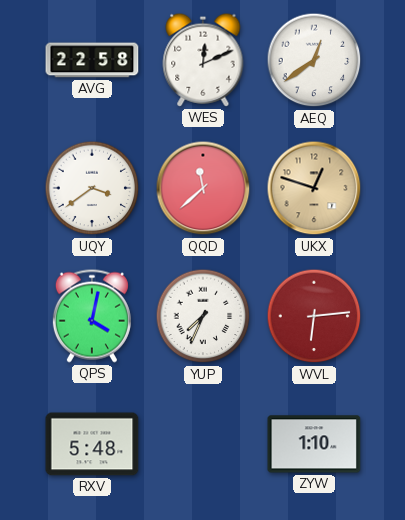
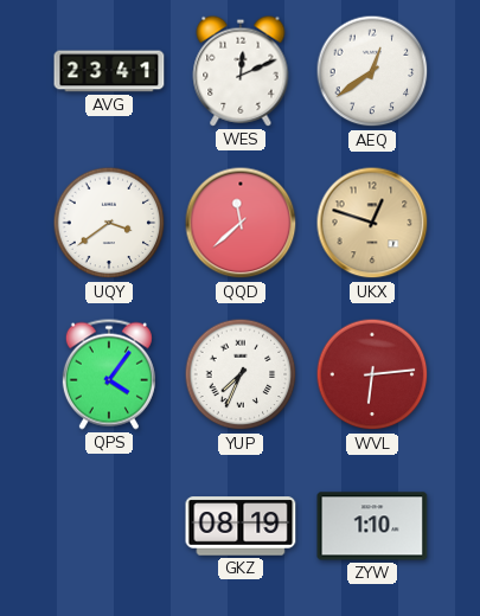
AVG: 22:58 -> 23:41 (109, 71)
QPS: 4:02 -> 4:06 (109, 374)
RXV: 5:48 -> none (92, 444)
GKZ: none -> 08:19 (241, 526)
